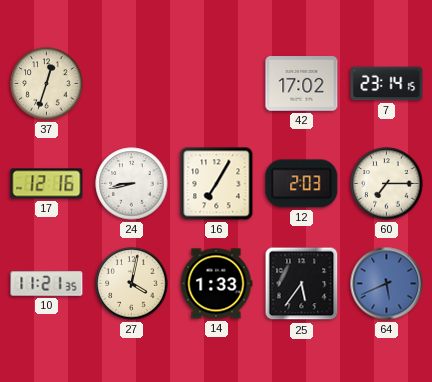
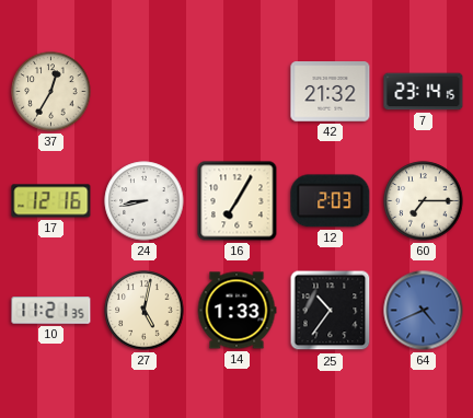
37: 12:33 -> 12:35 (51, 92)
42: 17:02 -> 21:32 (331, 92)
27: 4:02 -> 5:02 (145, 311)
25: 5:36 -> 10:36 (331, 311)
64: 5:41 -> 4:41 (424, 311)
